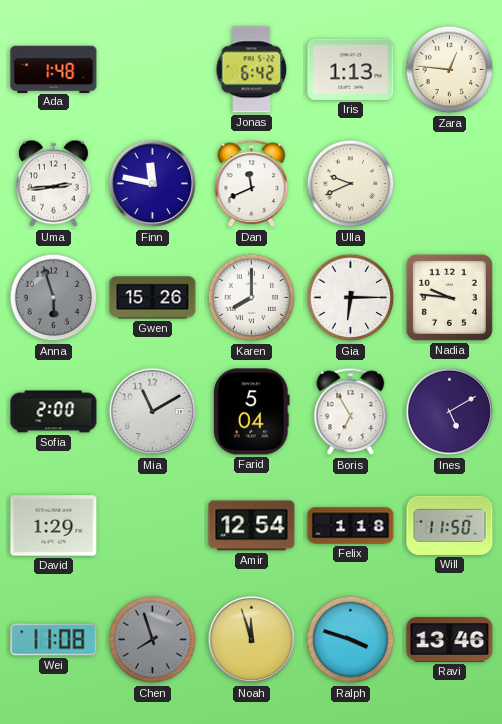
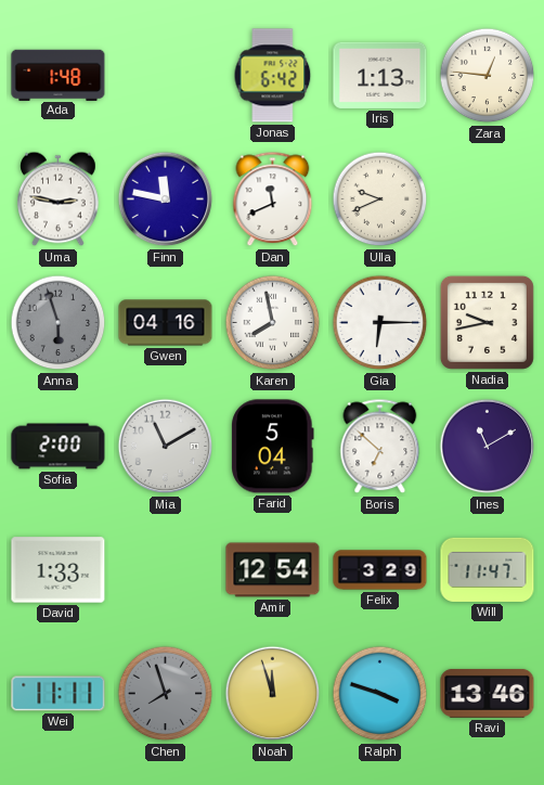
Uma: 2:44 -> 2:47 (59, 200)
Gwen: 15:26 -> 04:16 (166, 323)
Karen: 8:00 -> 7:58 (273, 323)
Nadia: 9:46 -> 9:43 (487, 322)
Boris: 6:55 -> 6:52 (380, 447)
Ines: 5:10 -> 11:10 (488, 447)
David: 1:29 -> 1:33 (59, 570)
Felix: 1:18 -> 3:29 (380, 570)
Will: 11:50 -> 11:47 (488, 569)
Wei: 11:08 -> 11:11 (59, 694)
